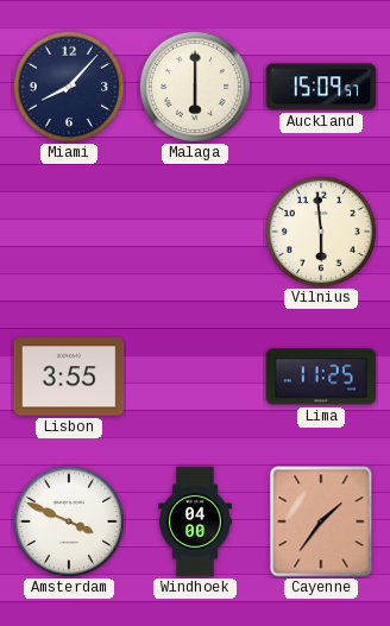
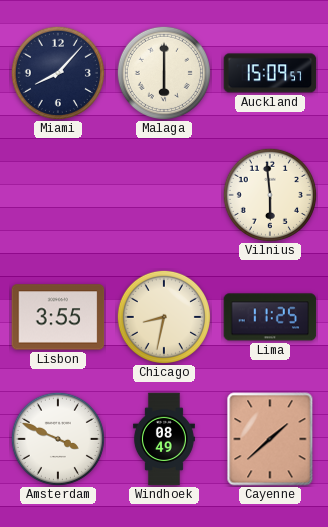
Chicago: none -> 8:32 (164, 317)
Windhoek: 04:00 -> 08:49 (164, 439)
Cayenne: 1:36 -> 1:38 (270, 439)
